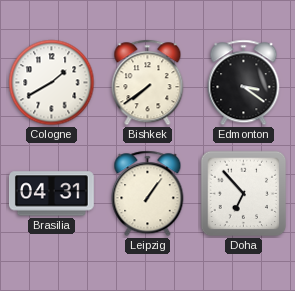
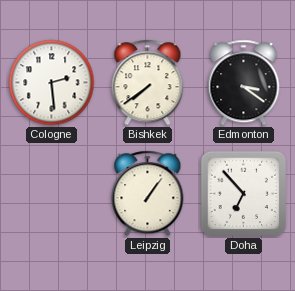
Cologne: 1:40 -> 2:29 (52, 83)
Brasilia: 04:31 -> none (51, 194)
